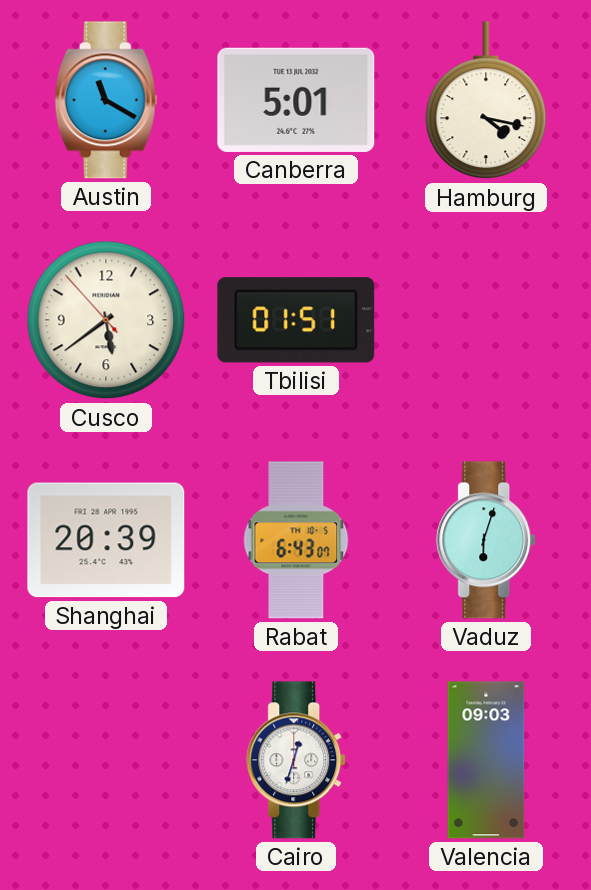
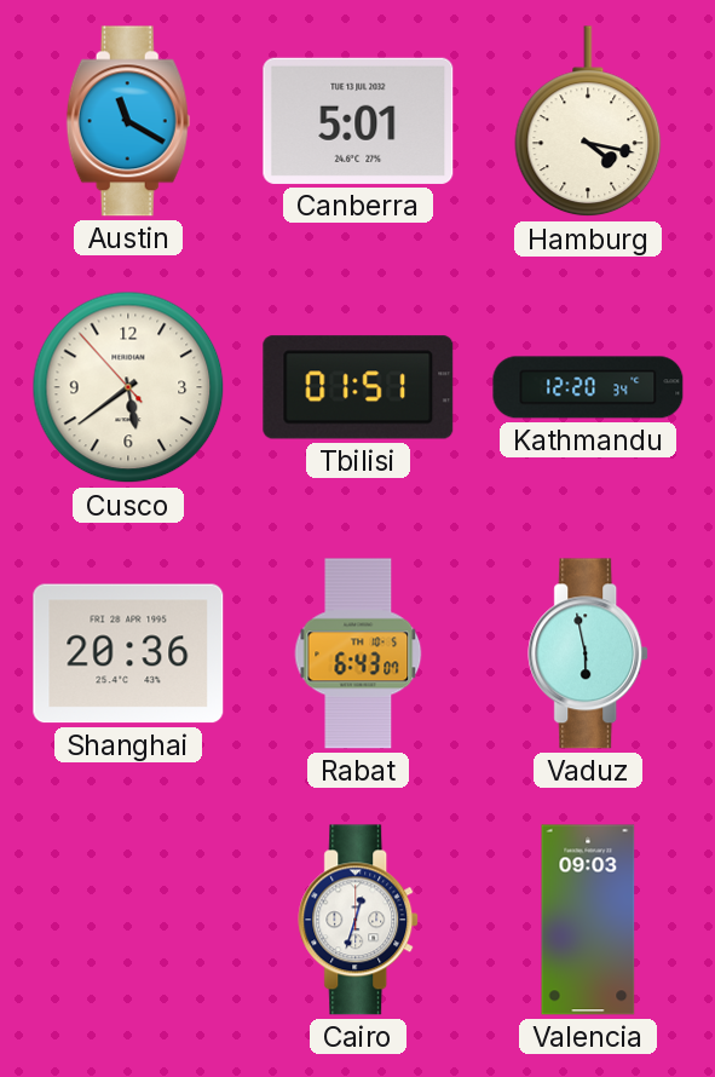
Kathmandu: none -> 12:20 (588, 387)
Shanghai: 20:39 -> 20:36 (128, 653)
Vaduz: 6:03 -> 5:58 (589, 653)
